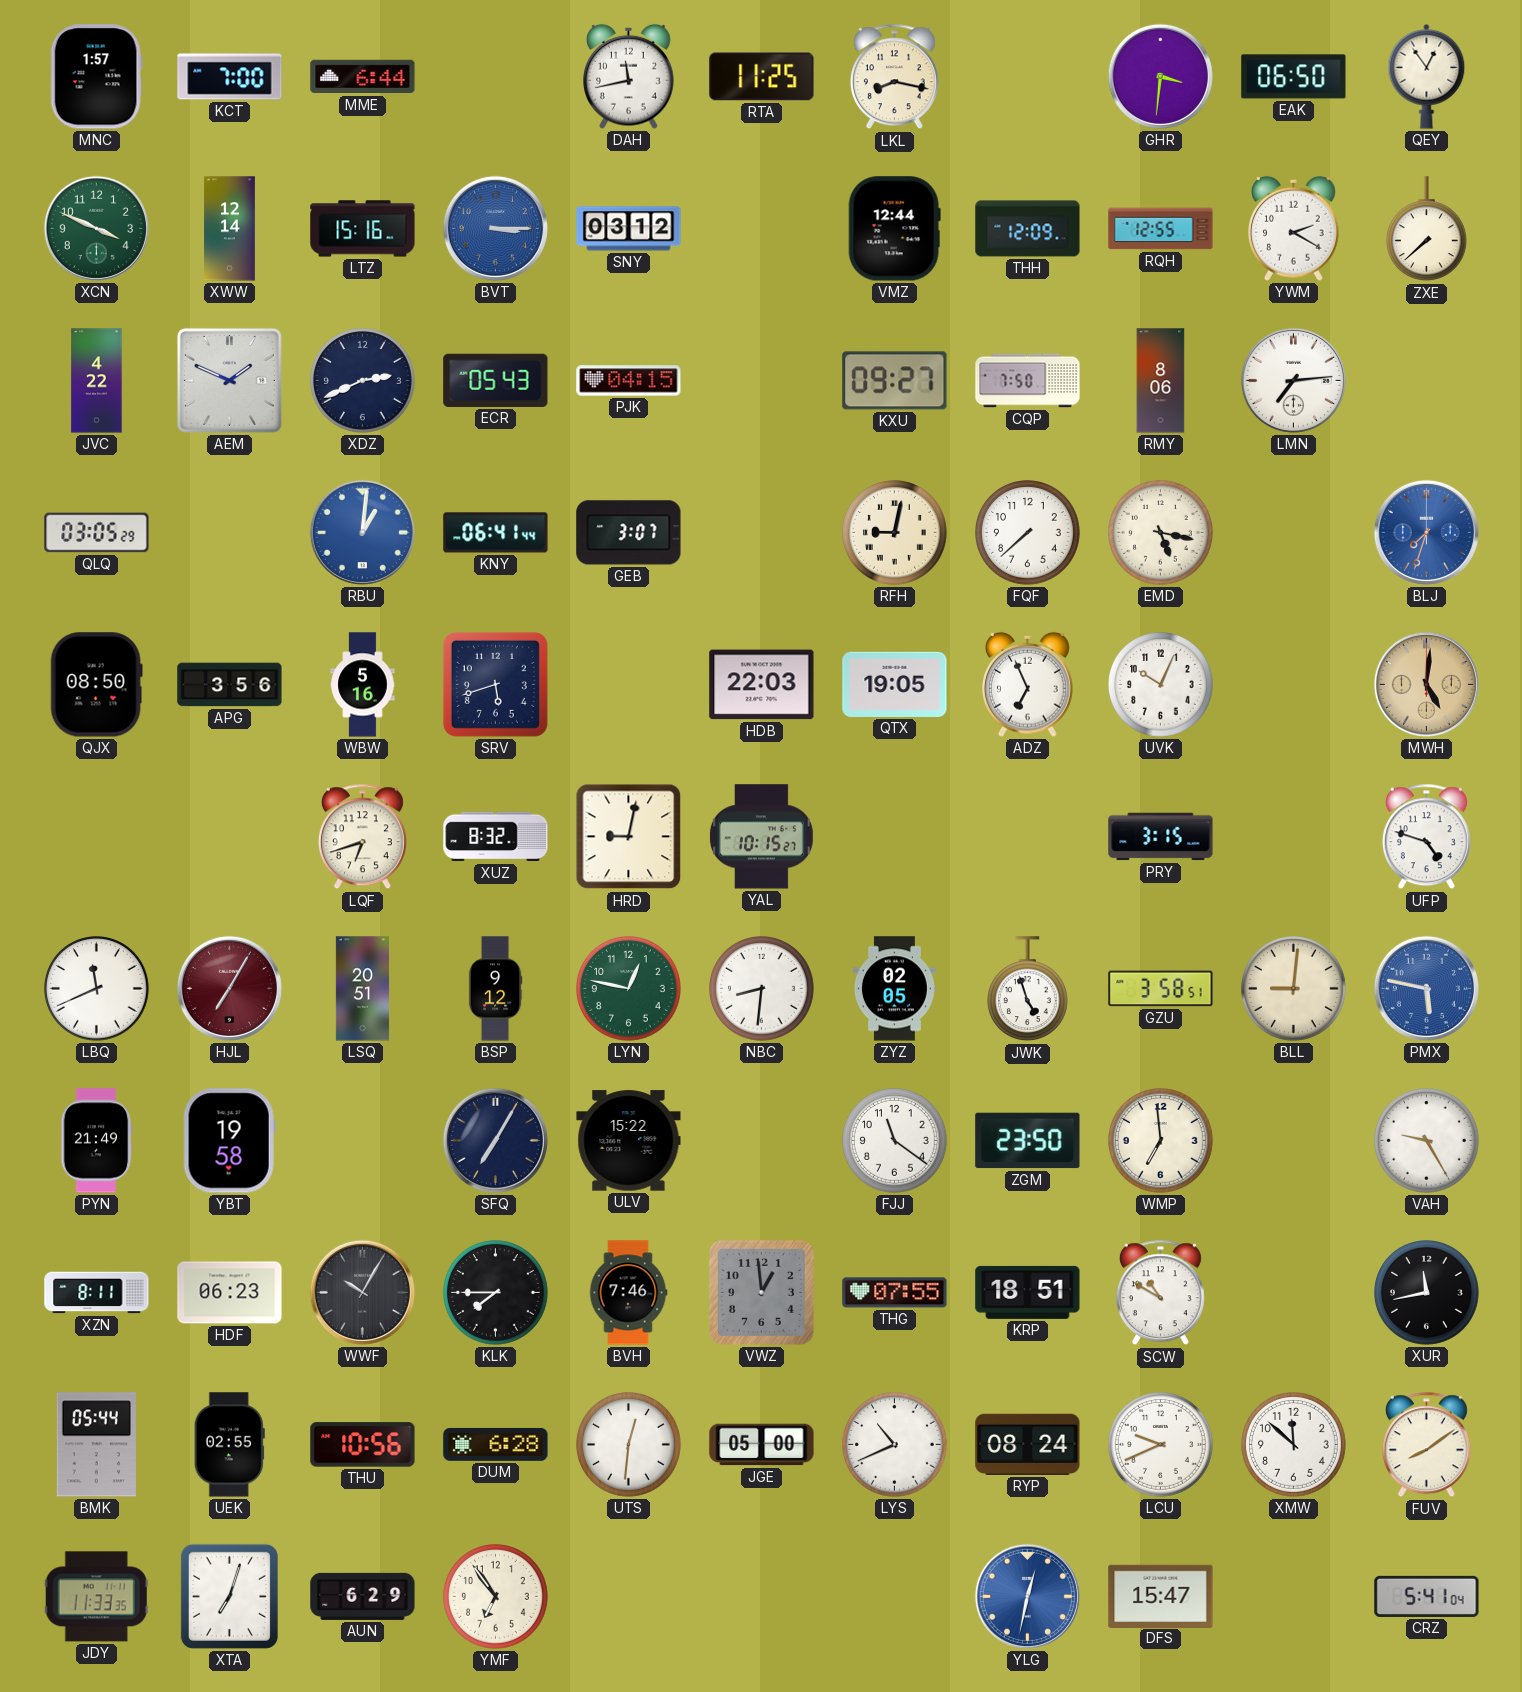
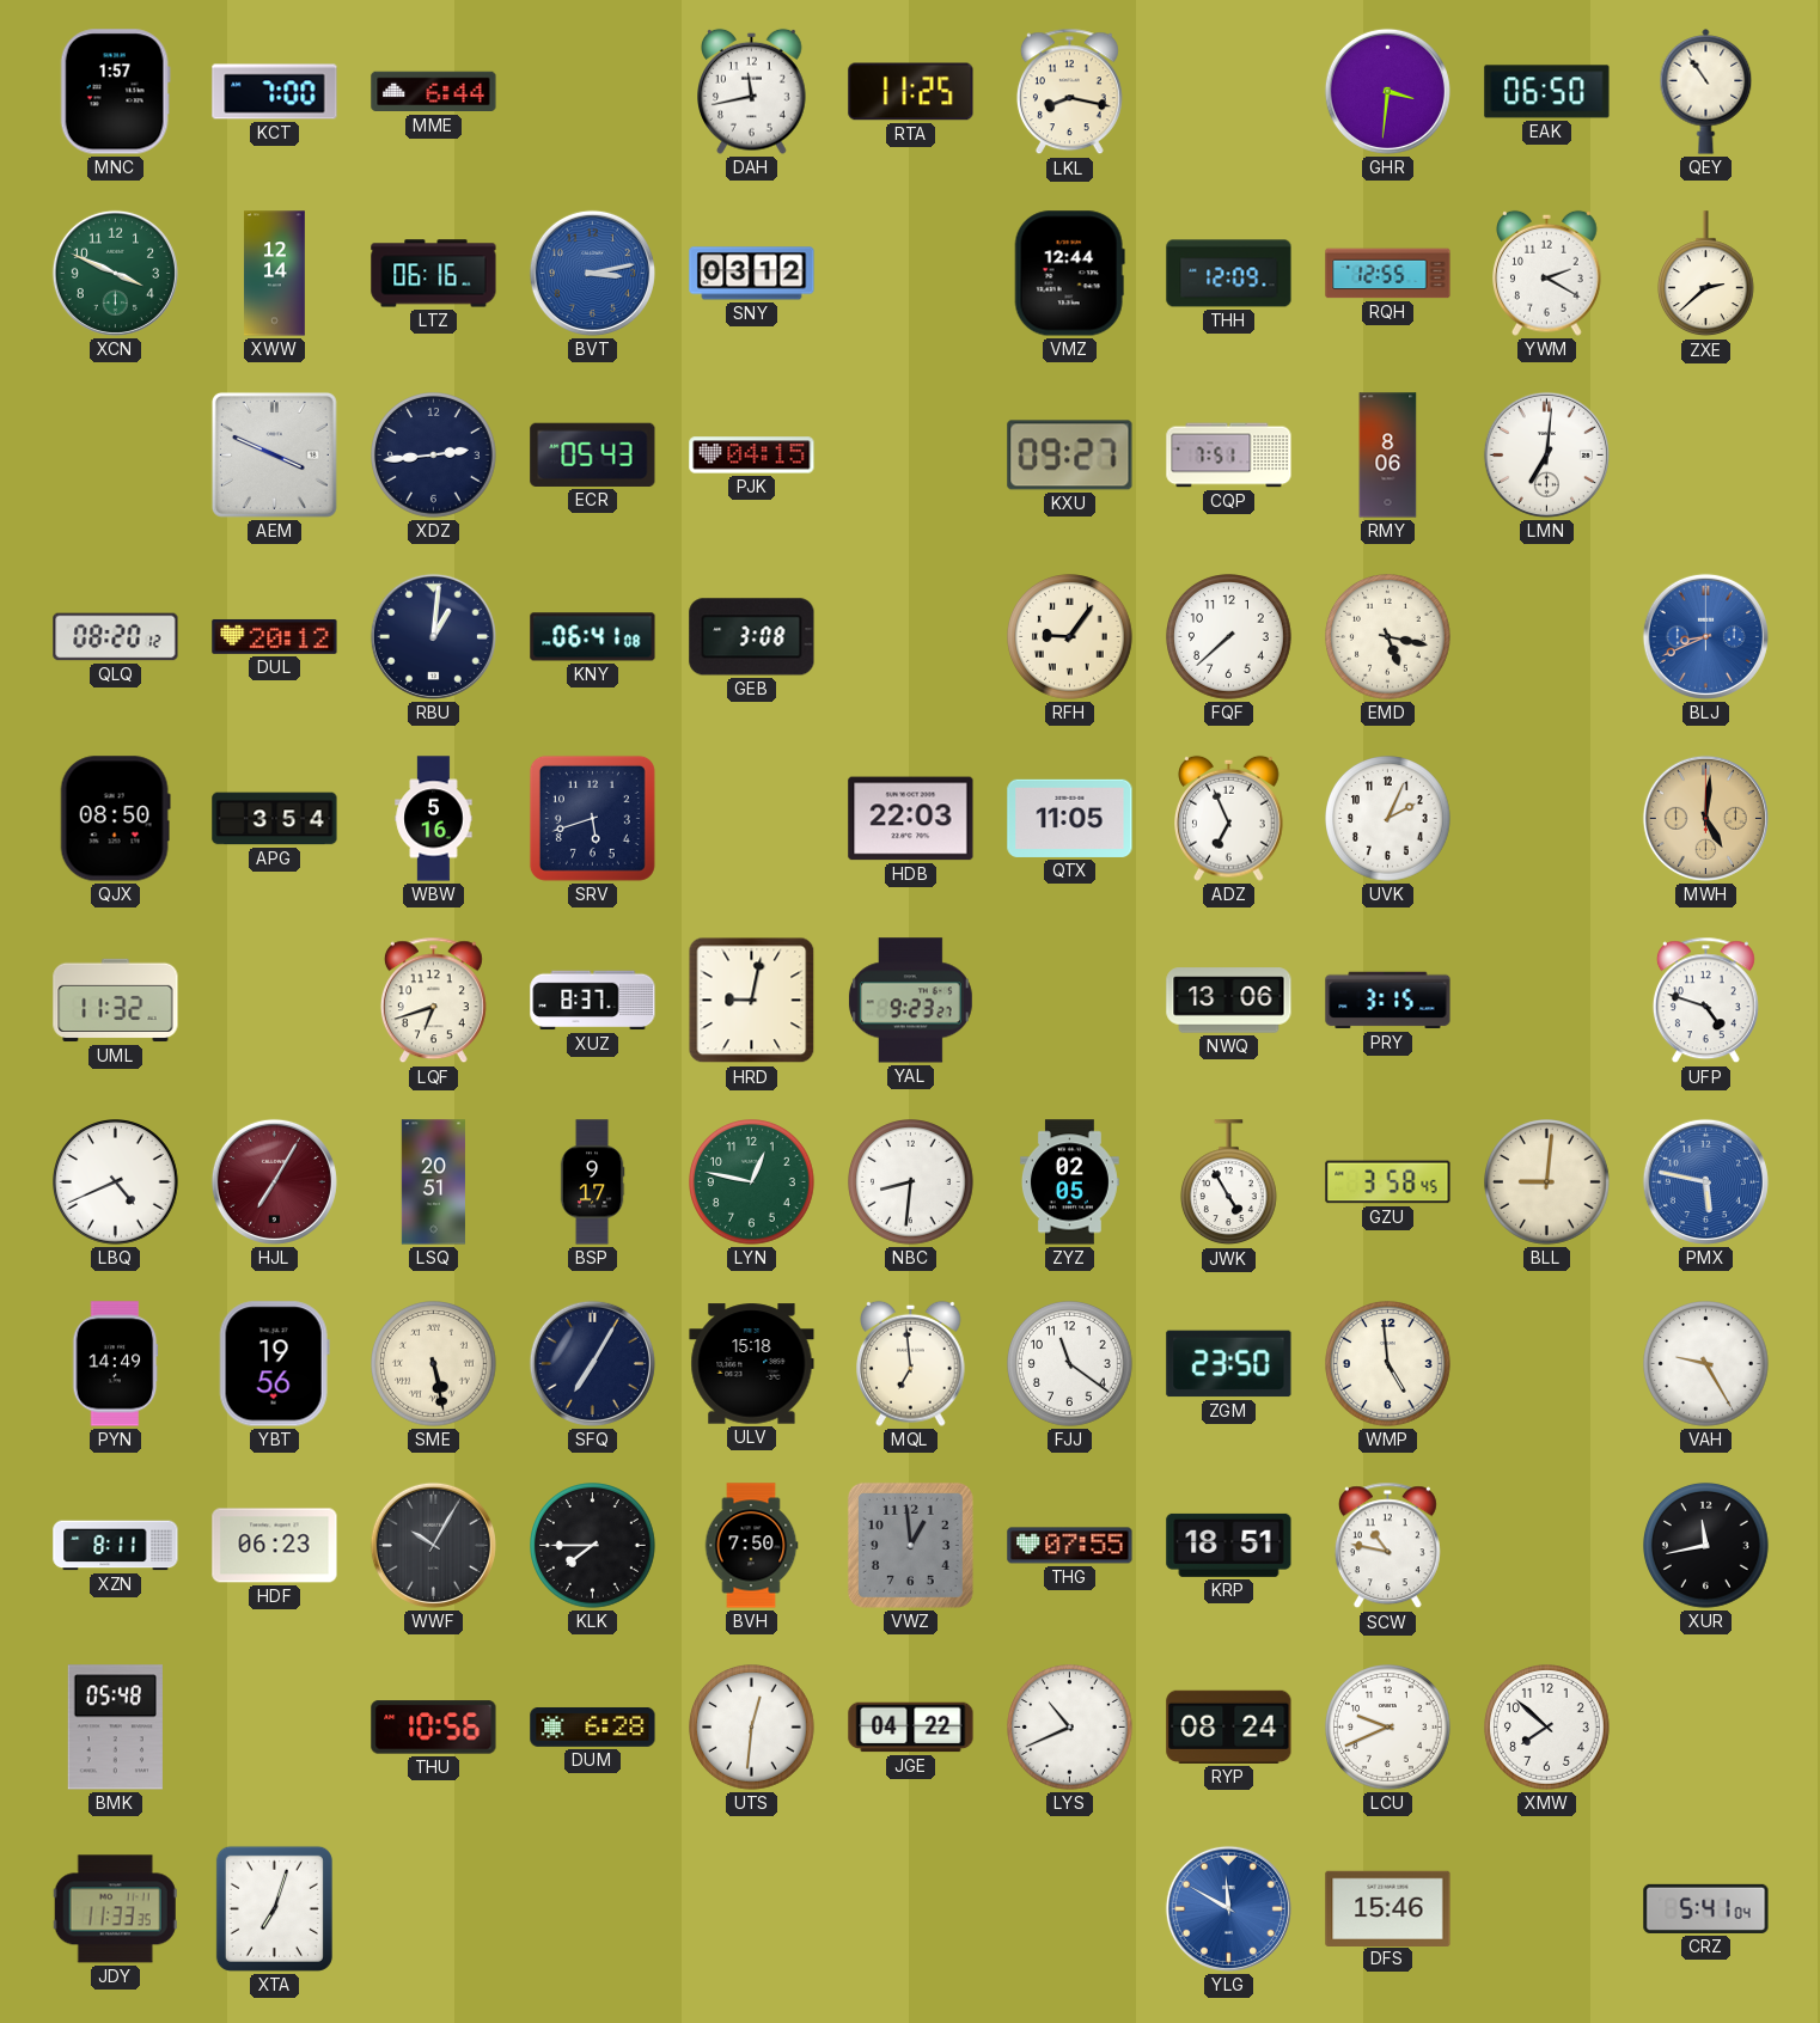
QEY: 12:54 -> 10:54 (1706, 92)
LTZ: 15:16 -> 06:16 (434, 274)
BVT: 3:15 -> 3:13 (592, 273)
ZXE: 7:38 -> 2:38 (1705, 274)
JVC: 4:22 -> none (97, 381)
AEM: 1:49 -> 3:49 (274, 454)
XDZ: 2:41 -> 2:44 (434, 456)
CQP: 7:50 -> 7:51 (1229, 456)
LMN: 7:14 -> 7:01 (1546, 454)
QLQ: 03:05 -> 08:20 (116, 637)
DUL: none -> 20:12 (275, 636)
RBU dial: blue -> navy (433, 636)
KNY: 06:41:44 -> 06:41:08 (593, 637)
GEB: 3:07 -> 3:08 (752, 637)
RFH: 9:02 -> 9:06 (1070, 637)
BLJ: 7:33 -> 8:41 (1705, 636)
APG: 3:56 -> 3:54 (275, 819)
QTX: 19:05 -> 11:05 (1070, 818)
UVK: 10:04 -> 2:04 (1388, 819)
UML: none -> 11:32 (116, 1001)
XUZ: 8:32 -> 8:37 (593, 1001)
YAL: 10:15 -> 9:23 (910, 1001)
NWQ: none -> 13:06 (1229, 1001)
LBQ: 11:41 -> 4:41 (116, 1182)
BSP: 9:12 -> 9:17 (592, 1182)
JWK: 4:57 -> 4:55 (1228, 1182)
GZU: 3:58:51 -> 3:58:45 (1388, 1182)
PYN: 21:49 -> 14:49 (115, 1364)
YBT: 19:58 -> 19:56 (274, 1364)
SME: none -> 5:28 (434, 1364)
ULV: 15:22 -> 15:18 (752, 1364)
MQL: none -> 6:59 (911, 1363)
WMP: 6:59 -> 4:59 (1388, 1364)
BVH: 7:46 -> 7:50 (751, 1546)
SCW: 10:50 -> 10:47 (1387, 1546)
BMK: 05:44 -> 05:48 (115, 1728)
UEK: 02:55 -> none (229, 1445)
JGE: 05:00 -> 04:22 (911, 1728)
XMW: 11:52 -> 7:52 (1547, 1728)
FUV: 8:09 -> none (1426, 1445)
AUN: 6:29 -> none (363, 1596)
YMF: 6:54 -> none (496, 1597)
YLG: 12:32 -> 11:50 (1228, 1908)
DFS: 15:47 -> 15:46 (1388, 1908)
